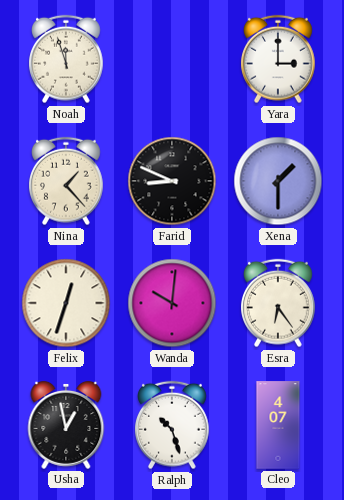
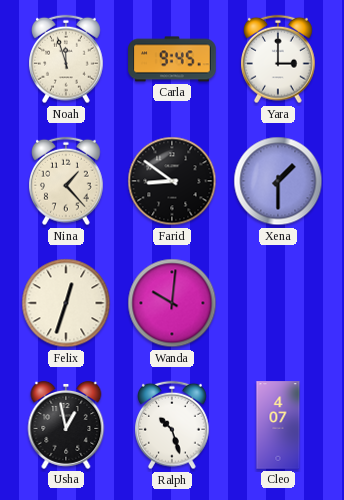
Carla: none -> 9:45 (172, 59)
Farid: 8:49 -> 8:51 (172, 181)
Esra: 6:24 -> none (279, 303)
